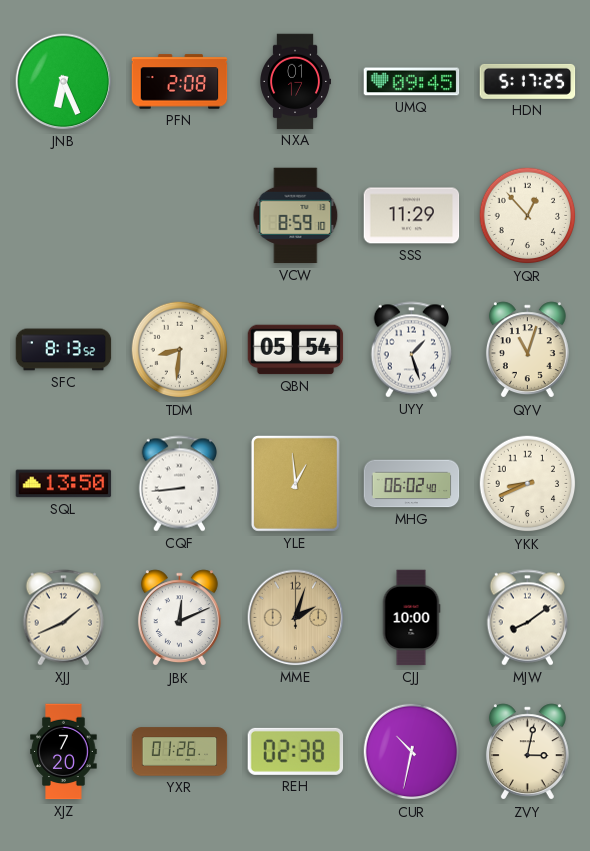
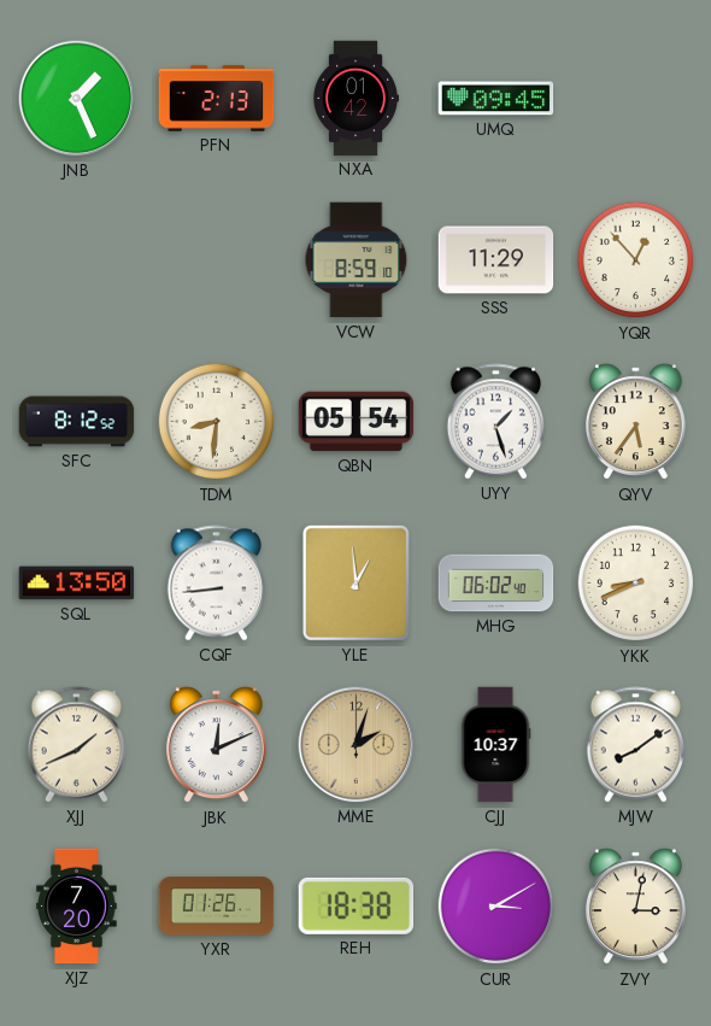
JNB: 6:26 -> 1:26 (77, 99)
PFN: 2:08 -> 2:13 (217, 99)
NXA: 01:17 -> 01:42 (355, 99)
HDN: 5:17 -> none (528, 81)
SFC: 8:13 -> 8:12 (77, 422)
QYV: 11:03 -> 5:36 (635, 422)
CJJ: 10:00 -> 10:37 (495, 745)
REH: 02:38 -> 18:38 (357, 905)
CUR: 10:32 -> 3:10 (496, 907)
